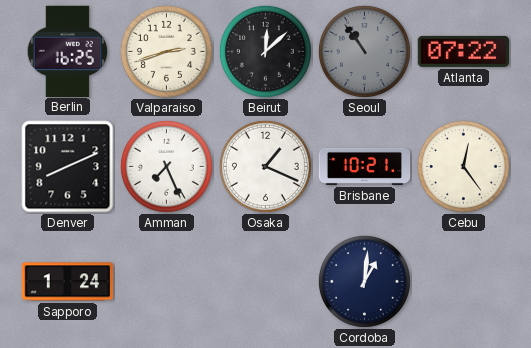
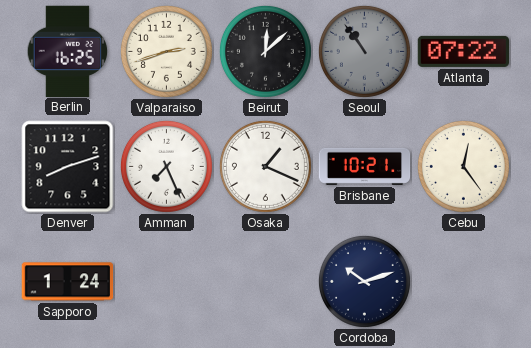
Denver: 8:11 -> 8:12 (68, 167)
Cordoba: 1:01 -> 10:12 (364, 281)
